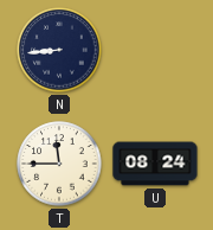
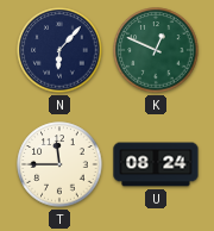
N: 8:44 -> 6:07 (59, 50)
K: none -> 12:49 (156, 50)
